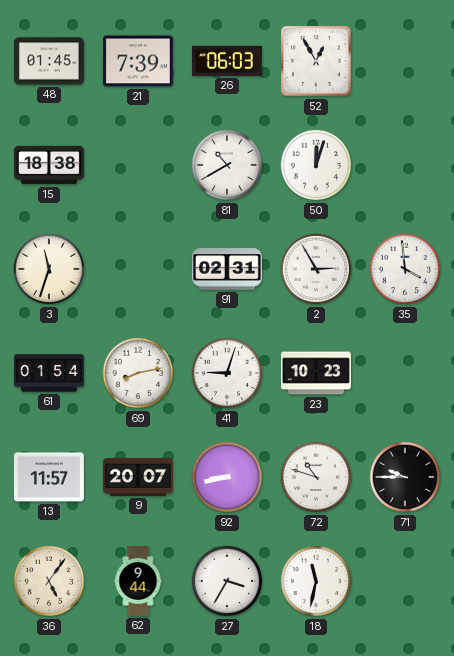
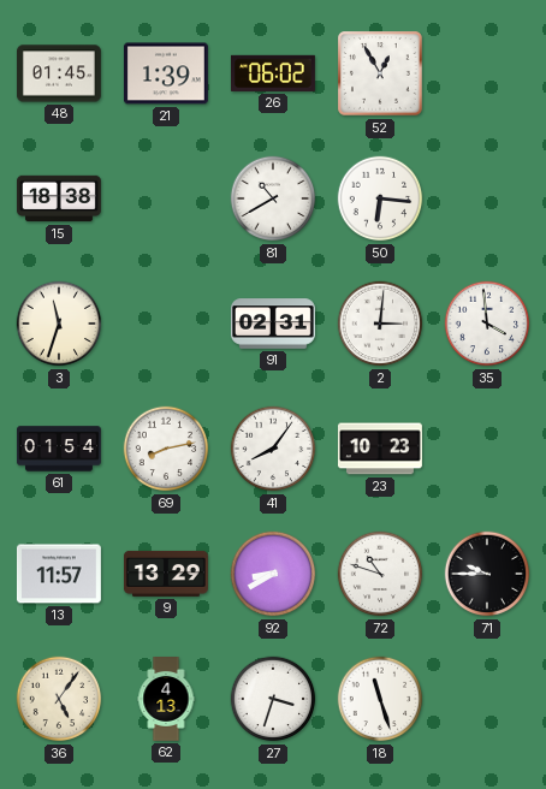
21: 7:39 -> 1:39 (166, 73)
26: 06:03 -> 06:02 (273, 73)
50: 12:03 -> 6:16 (380, 198)
2: 2:55 -> 3:01 (380, 324)
41: 9:03 -> 8:06 (273, 449)
9: 20:07 -> 13:29 (166, 574)
92: 8:43 -> 8:40 (273, 574)
62: 9:44 -> 4:13 (166, 700)
27: 3:35 -> 3:33 (273, 699)
18: 11:32 -> 11:27 (380, 699)
